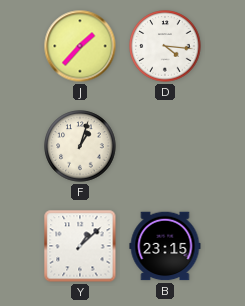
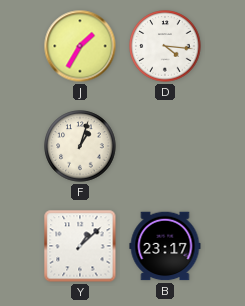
J: 1:37 -> 1:35 (80, 46)
B: 23:15 -> 23:17 (165, 246)
